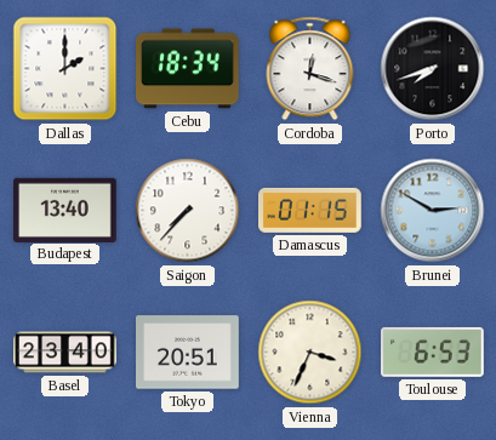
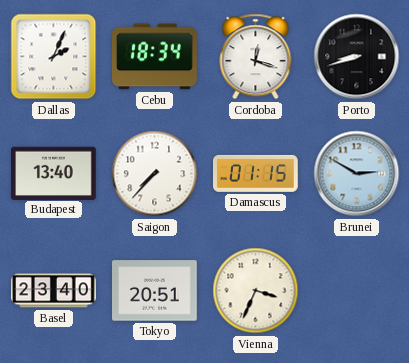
Dallas: 2:00 -> 2:04 (54, 57)
Porto: 7:42 -> 8:42 (357, 57)
Toulouse: 6:53 -> none (433, 352)
